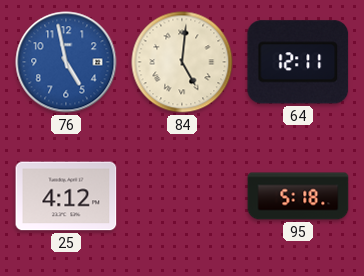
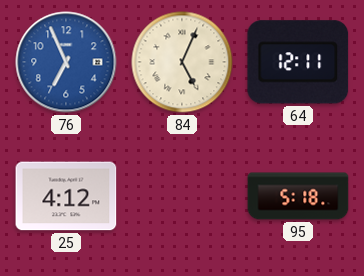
76: 4:58 -> 6:56 (66, 62)
84: 5:01 -> 5:04 (182, 62)
